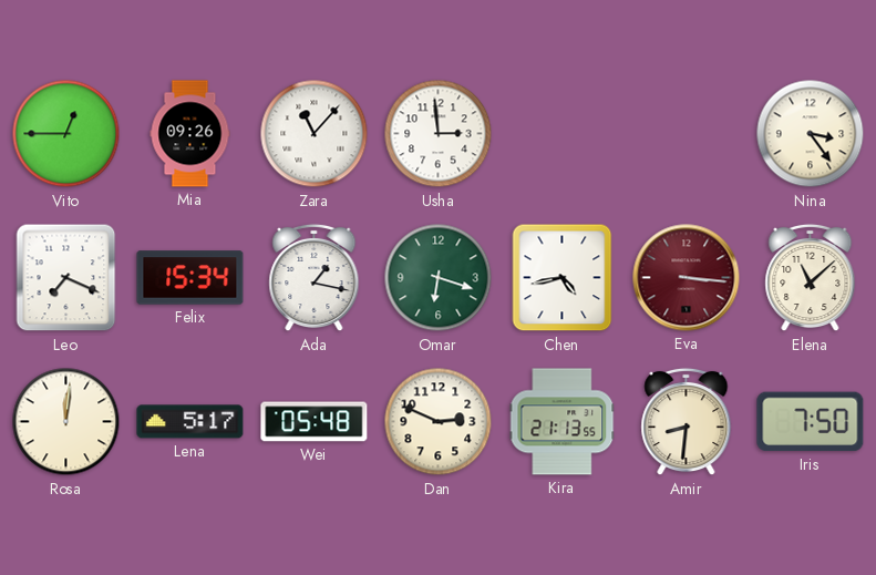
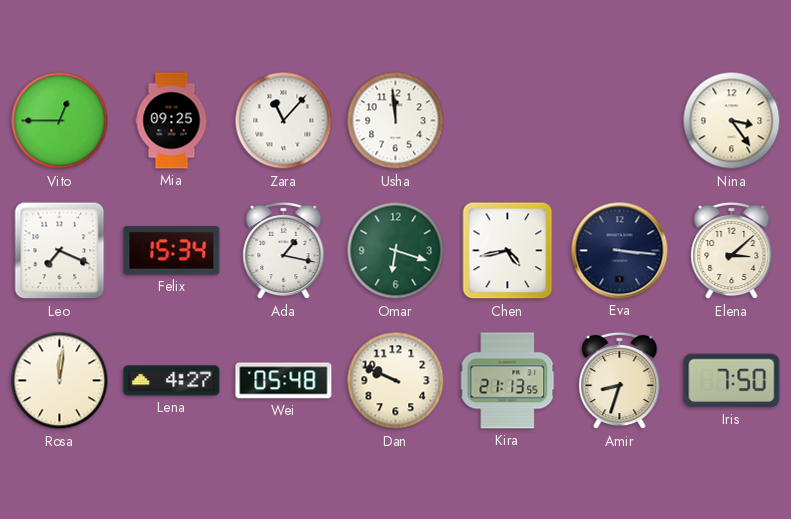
Mia: 09:26 -> 09:25 (172, 121)
Usha: 2:59 -> 11:59 (396, 121)
Eva dial: burgundy -> navy (620, 251)
Elena: 11:08 -> 3:08 (732, 251)
Lena: 5:17 -> 4:27 (172, 381)
Dan: 2:49 -> 9:49 (396, 381)
Amir: 8:31 -> 8:33 (620, 381)
